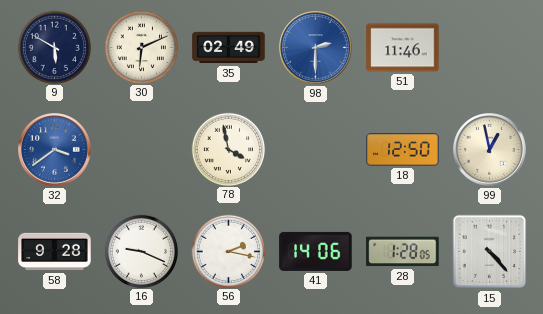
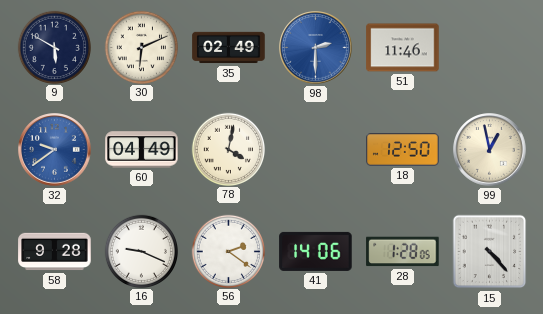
32: 3:39 -> 9:39 (55, 150)
60: none -> 04:49 (142, 150)
78: 3:58 -> 4:02 (228, 149)
56: 2:17 -> 2:21 (228, 251)
